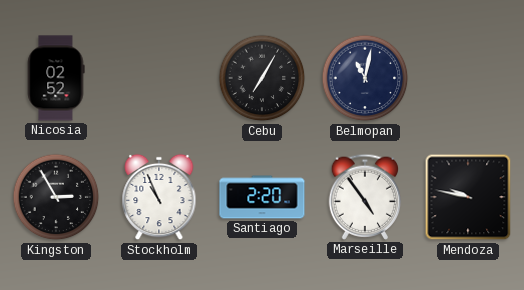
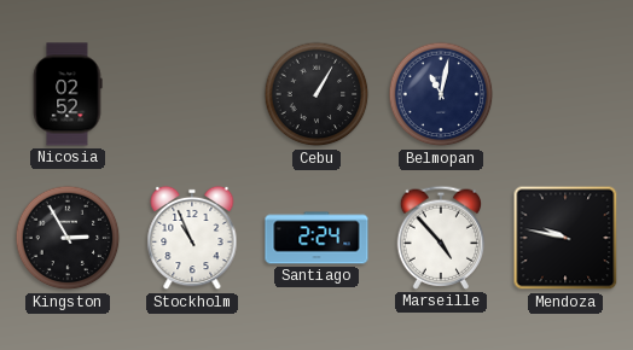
Cebu: 7:05 -> 1:05 (316, 94)
Santiago: 2:20 -> 2:24 (316, 238)
Marseille: 4:54 -> 4:53 (441, 238)
